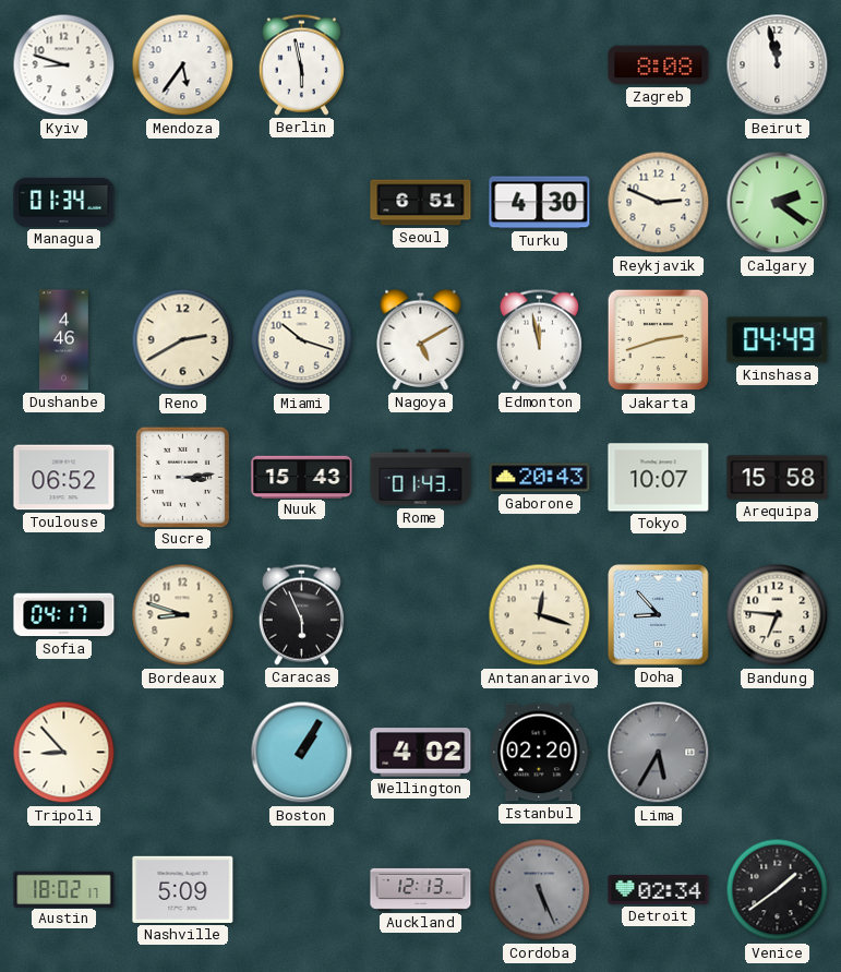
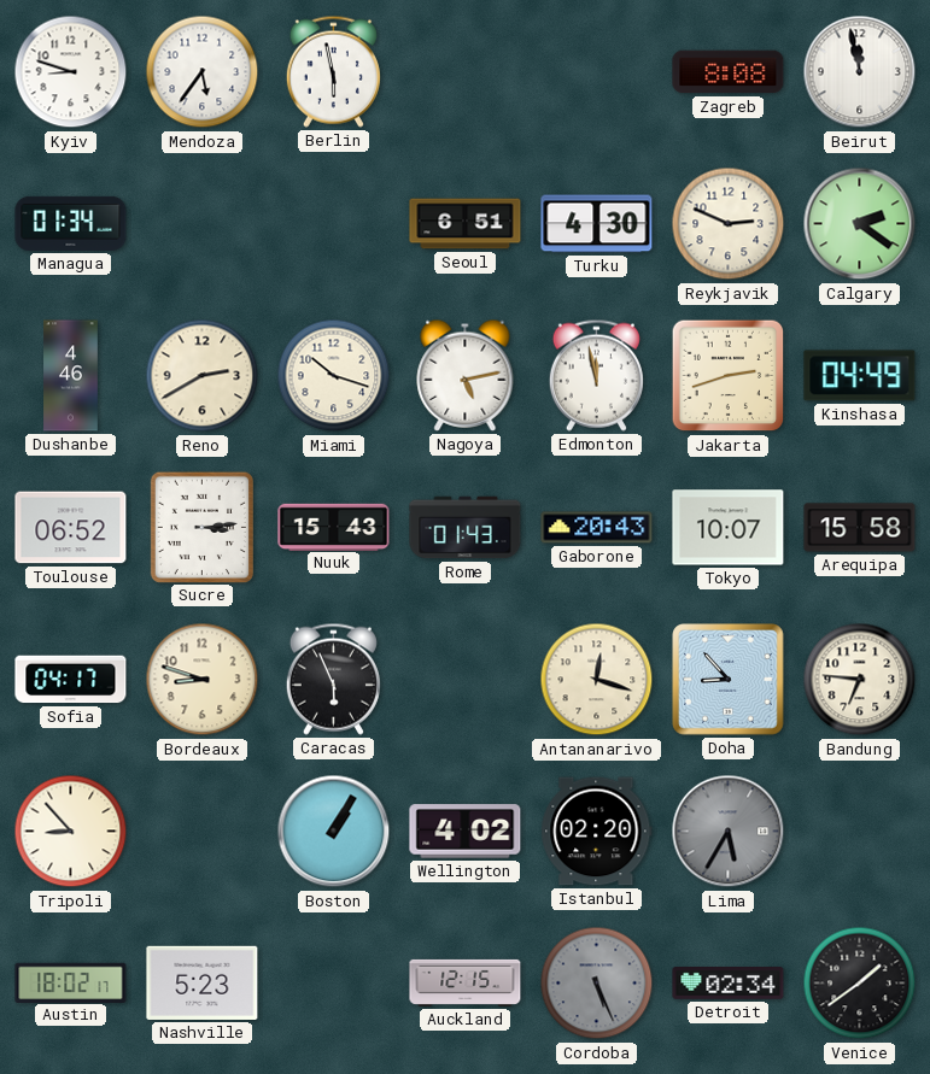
Nagoya: 5:10 -> 5:13 (466, 375)
Nashville: 5:09 -> 5:23 (203, 982)
Auckland: 12:13 -> 12:15 (466, 982)
